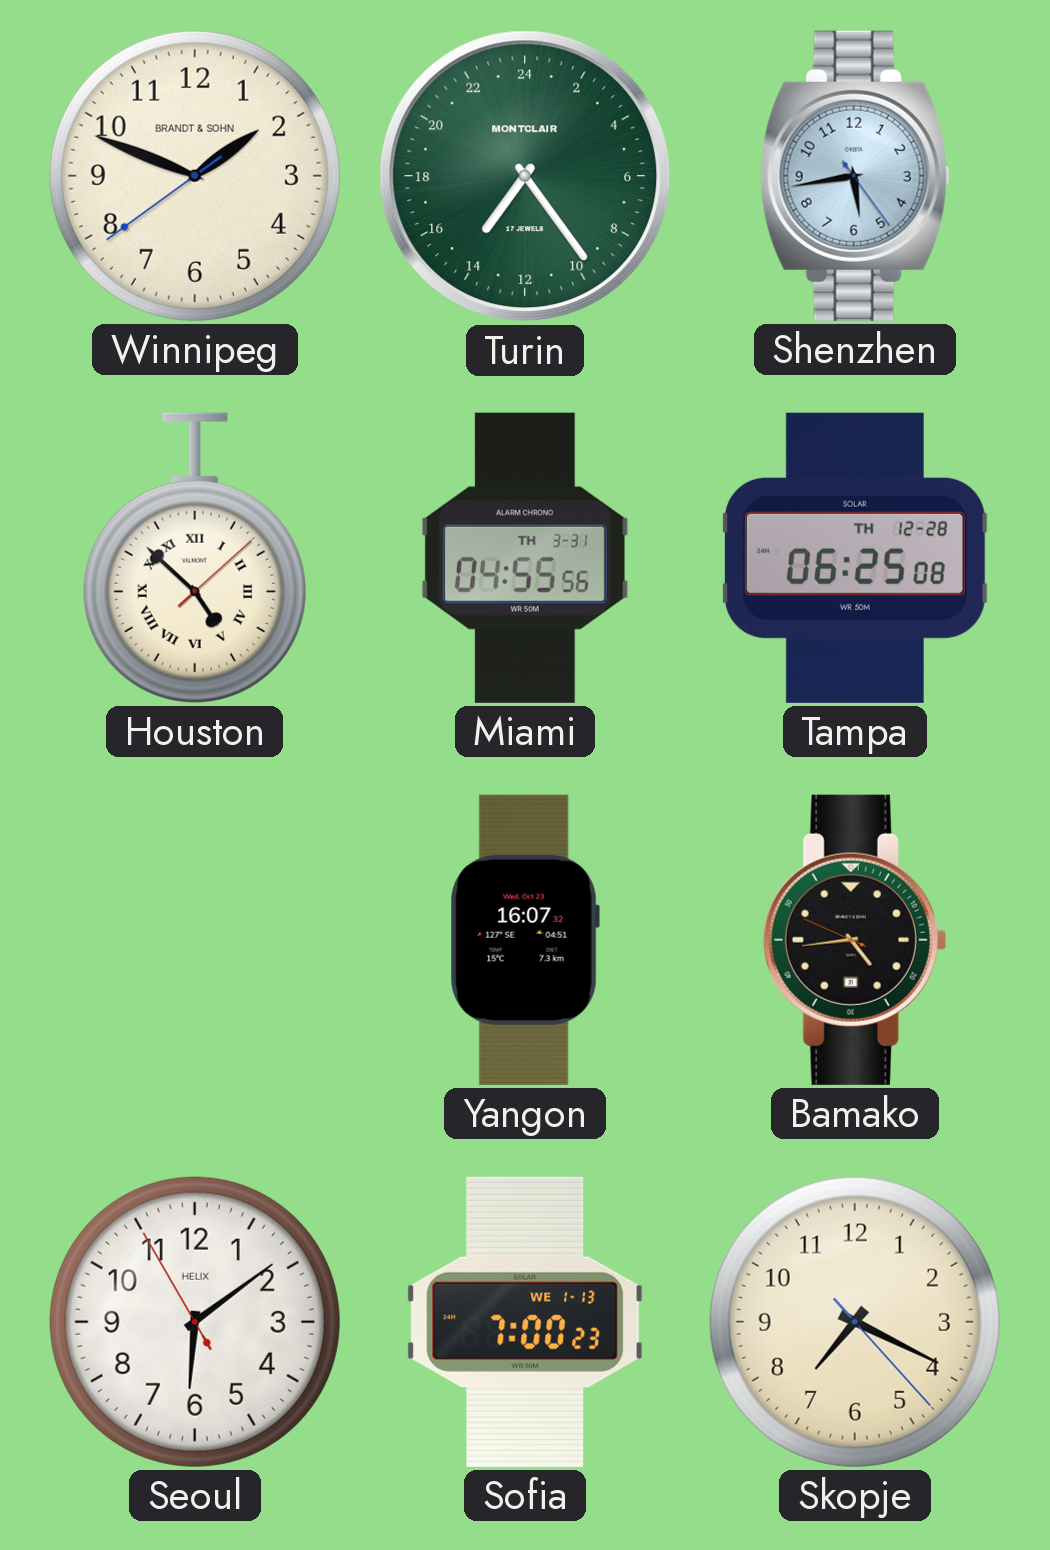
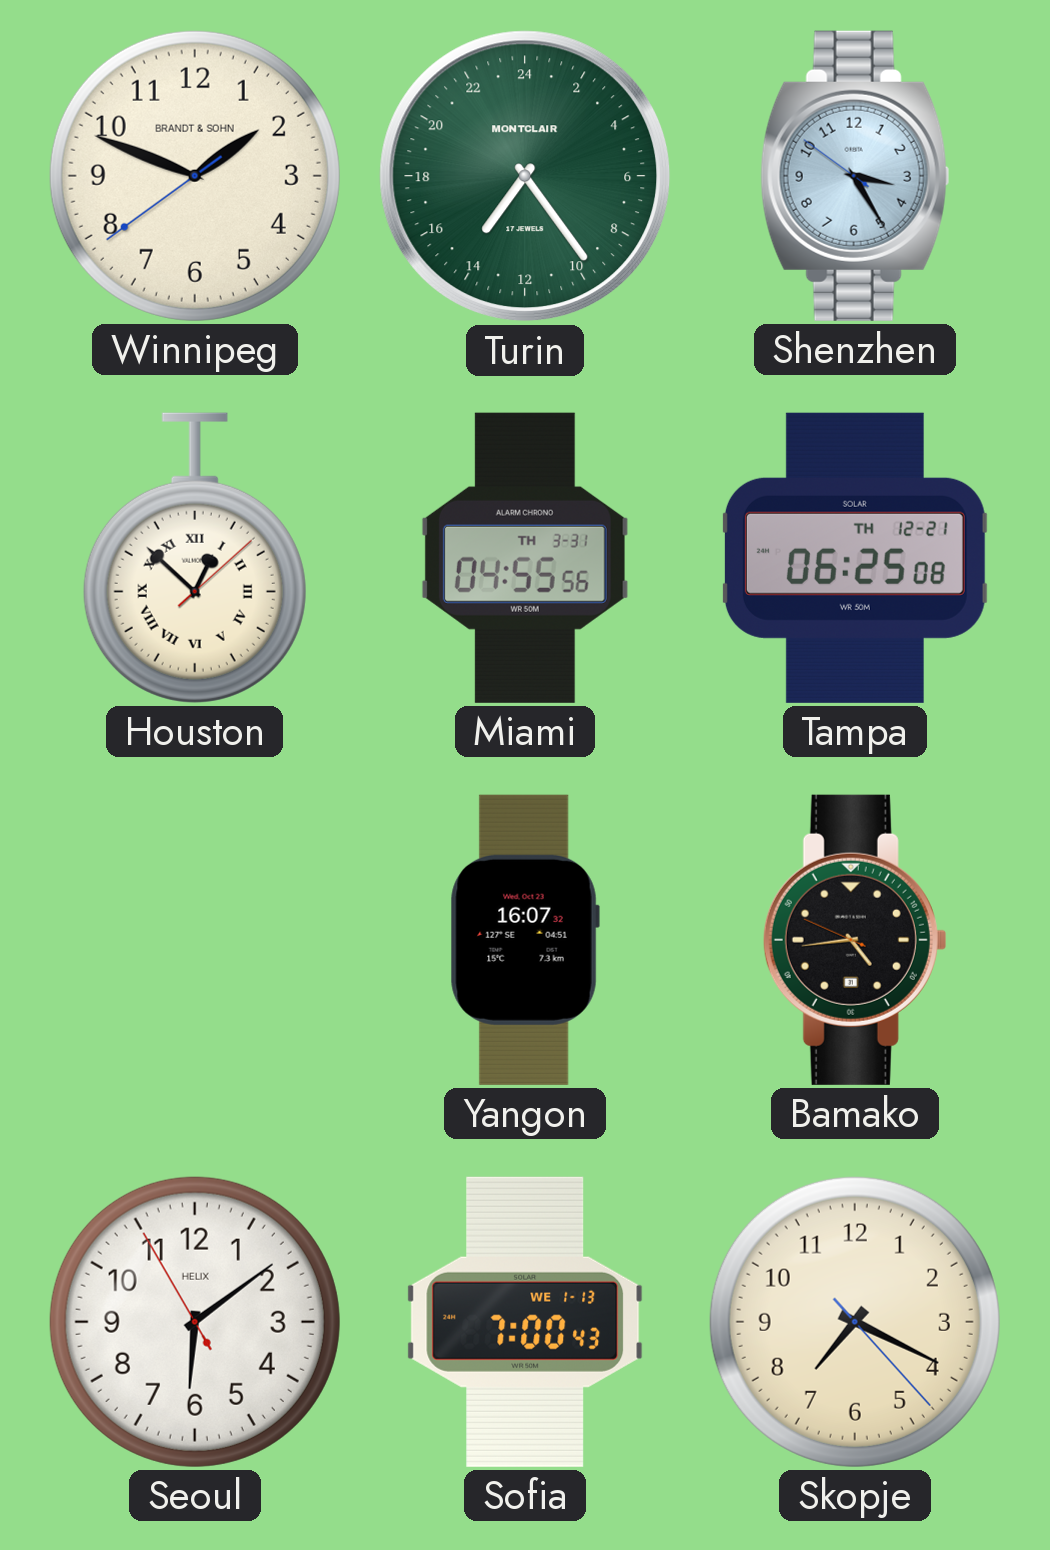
Shenzhen: 5:43 -> 3:24 (855, 176)
Houston: 4:52 -> 12:52 (195, 558)
Tampa date: TH 12-28 -> TH 12-21 (855, 558)
Sofia: 7:00:23 -> 7:00:43 (525, 1322)
